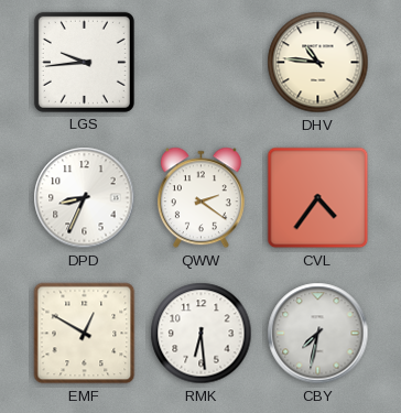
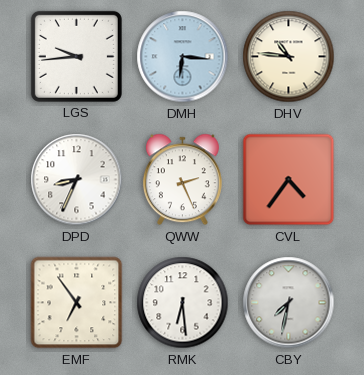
DMH: none -> 6:16 (183, 57)
QWW: 2:21 -> 2:26 (182, 180)
EMF: 12:50 -> 6:54 (77, 303)
